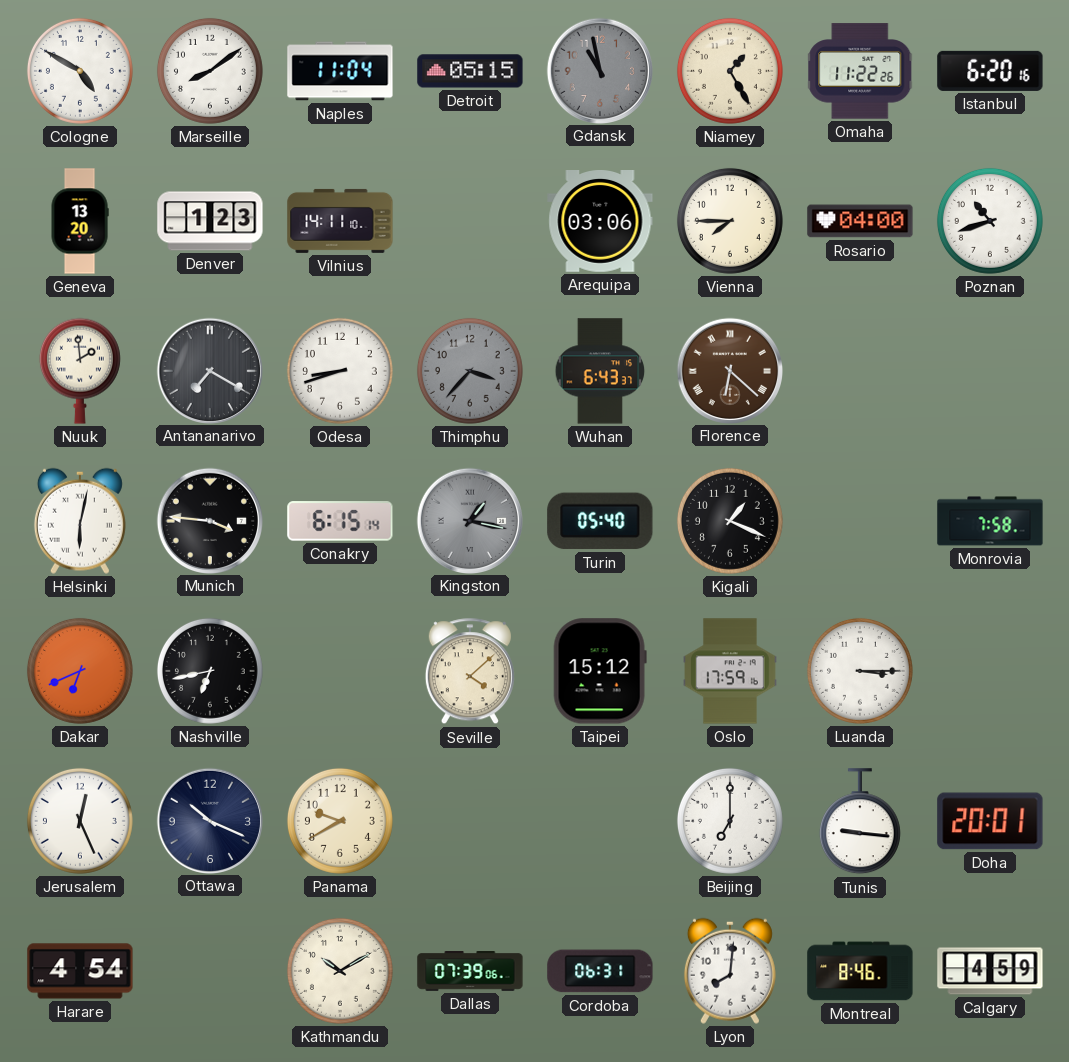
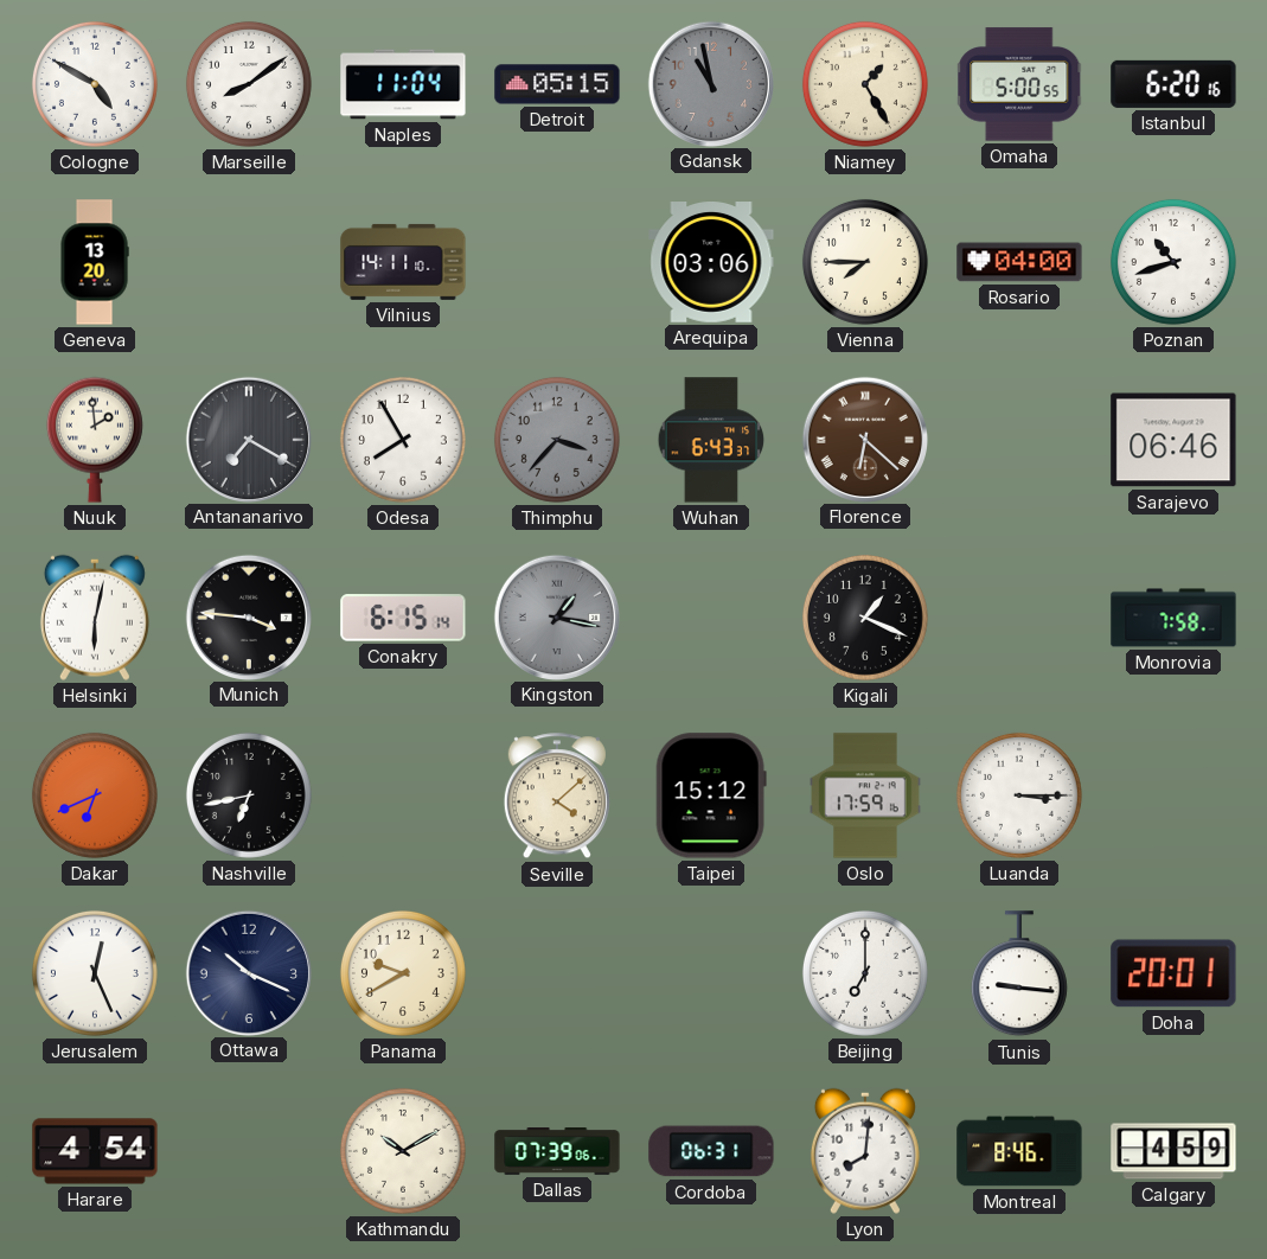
Omaha: 11:22 -> 5:00 (1020, 84)
Denver: 1:23 -> none (210, 221)
Odesa: 8:42 -> 7:55 (403, 440)
Sarajevo: none -> 06:46 (1173, 440)
Turin: 05:40 -> none (600, 521)
